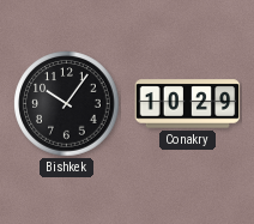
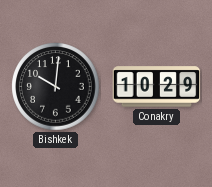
Bishkek: 10:06 -> 10:01 (56, 87)
